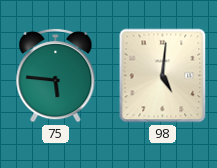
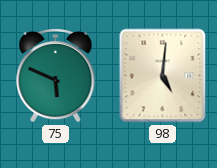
75: 5:46 -> 5:49 (56, 75)
